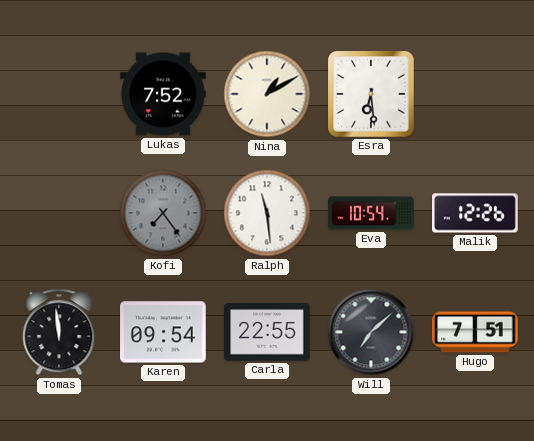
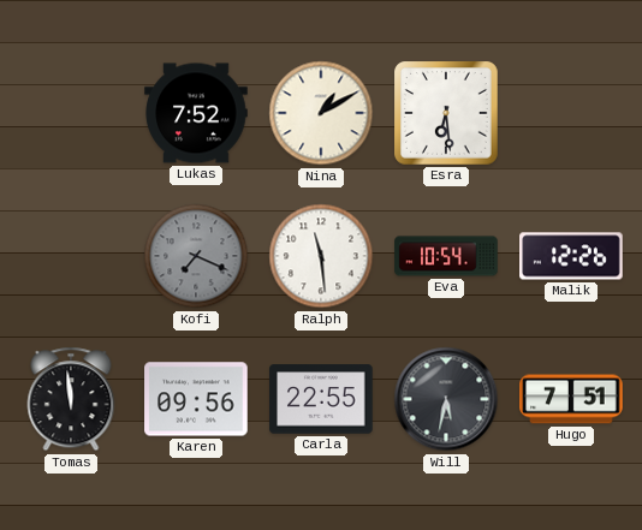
Kofi: 7:24 -> 7:19 (196, 256)
Karen: 09:54 -> 09:56 (196, 399)
Will: 7:08 -> 5:32 (446, 399)
